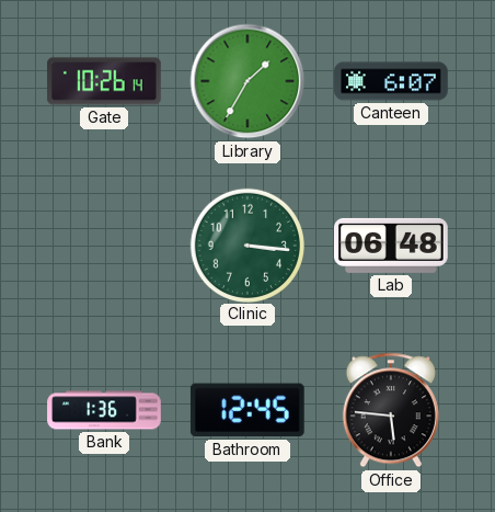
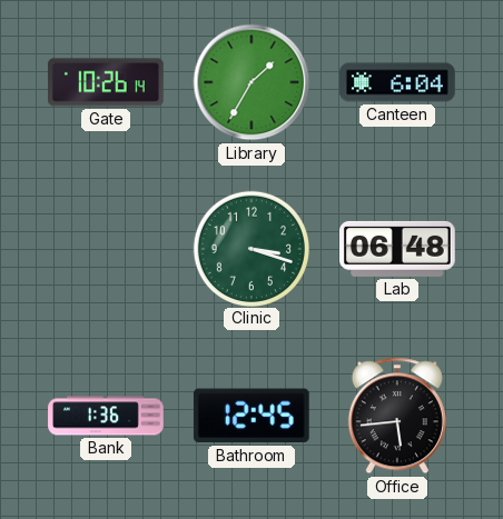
Canteen: 6:07 -> 6:04 (397, 82)
Clinic: 3:16 -> 3:18 (250, 248)
Office: 5:46 -> 5:44 (397, 416)
